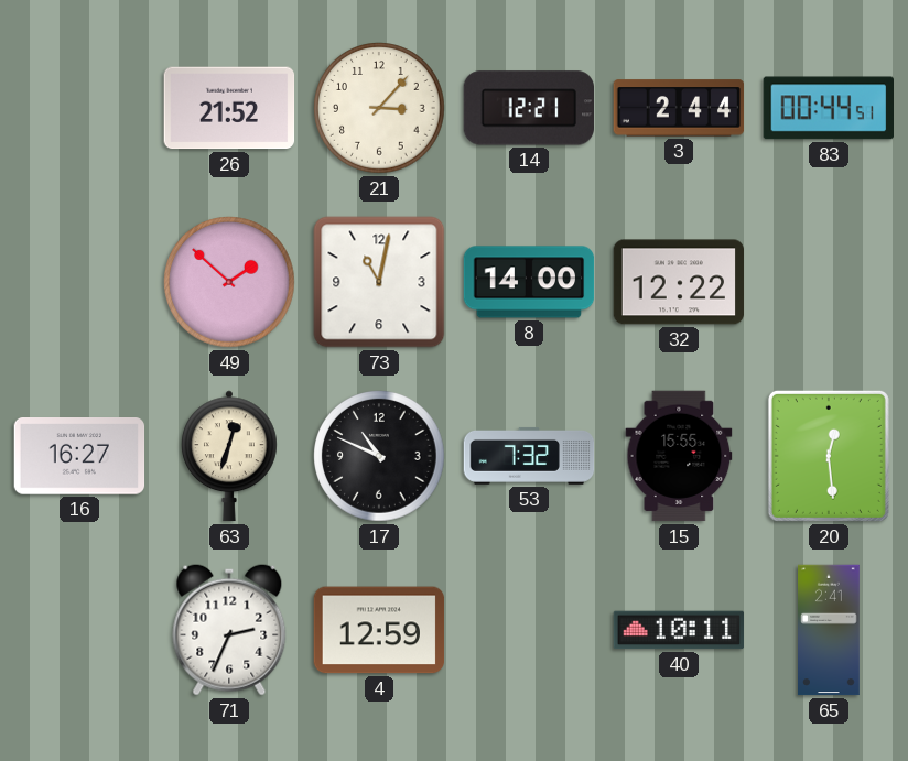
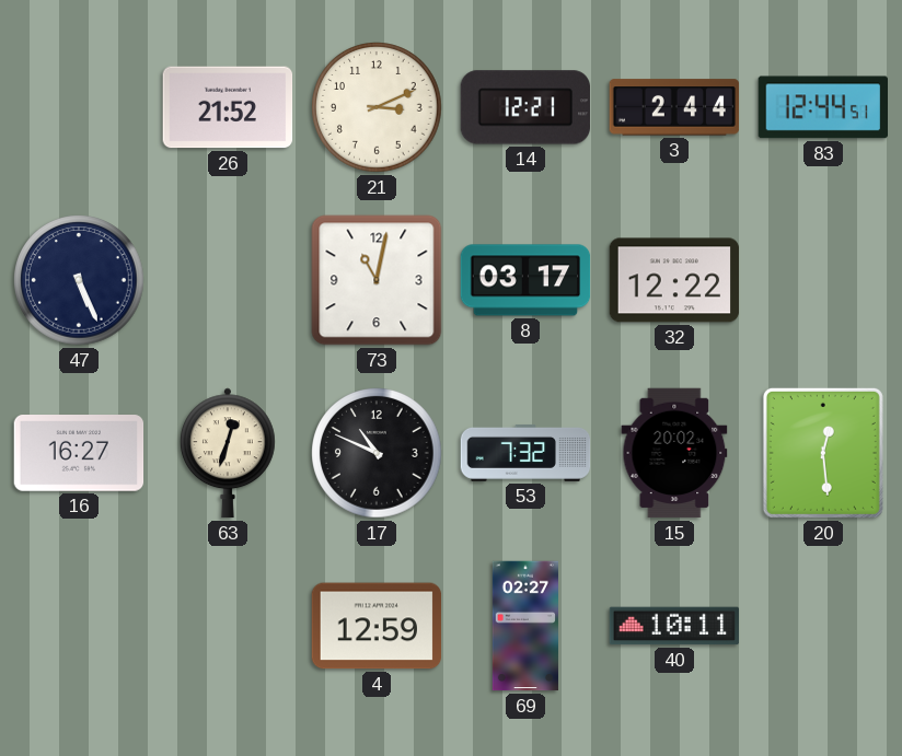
21: 3:07 -> 3:11 (377, 107)
83: 00:44 -> 12:44 (822, 107)
47: none -> 5:26 (79, 280)
49: 1:52 -> none (229, 282)
8: 14:00 -> 03:17 (525, 280)
15: 15:55 -> 20:02 (674, 453)
71: 2:34 -> none (229, 630)
69: none -> 02:27 (525, 626)
65: 2:41 -> none (830, 630)
